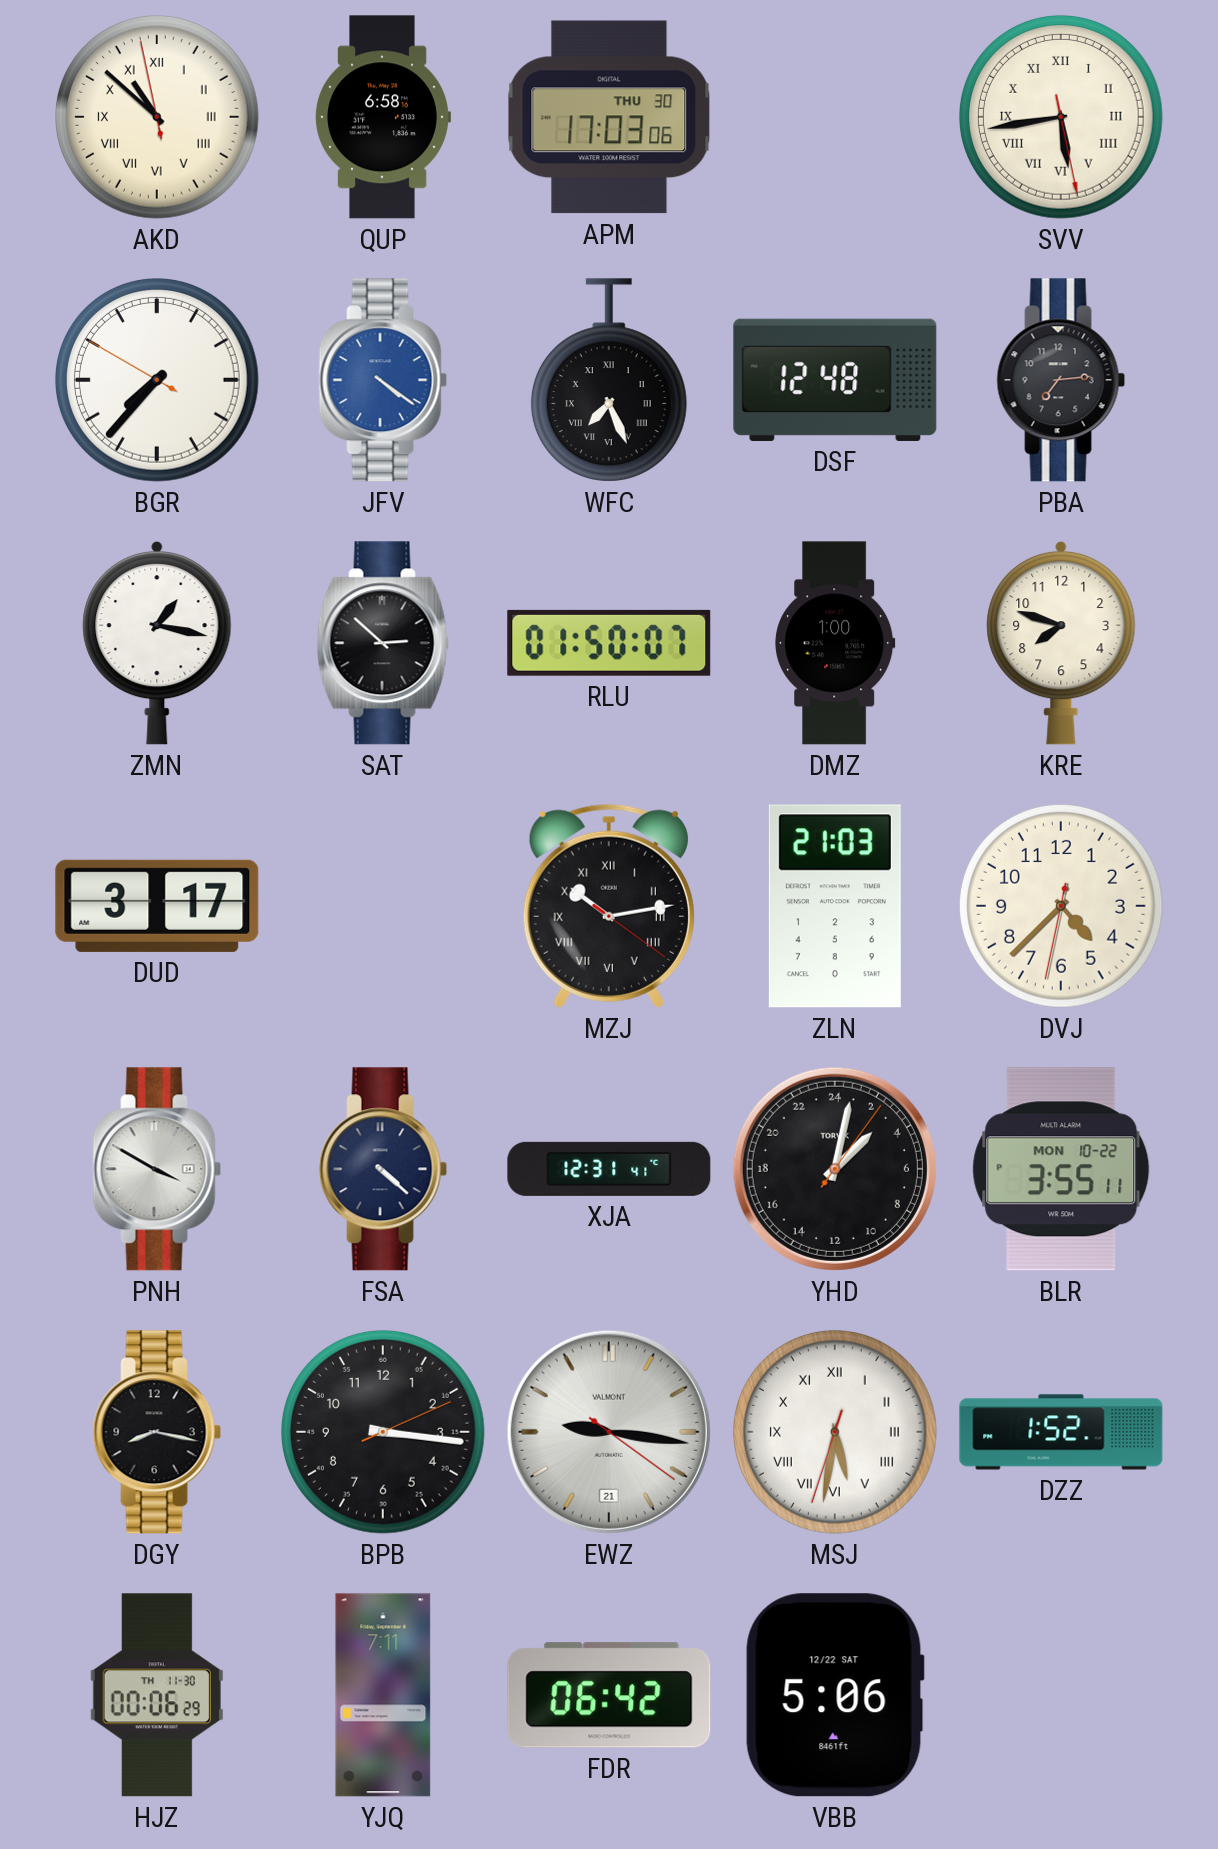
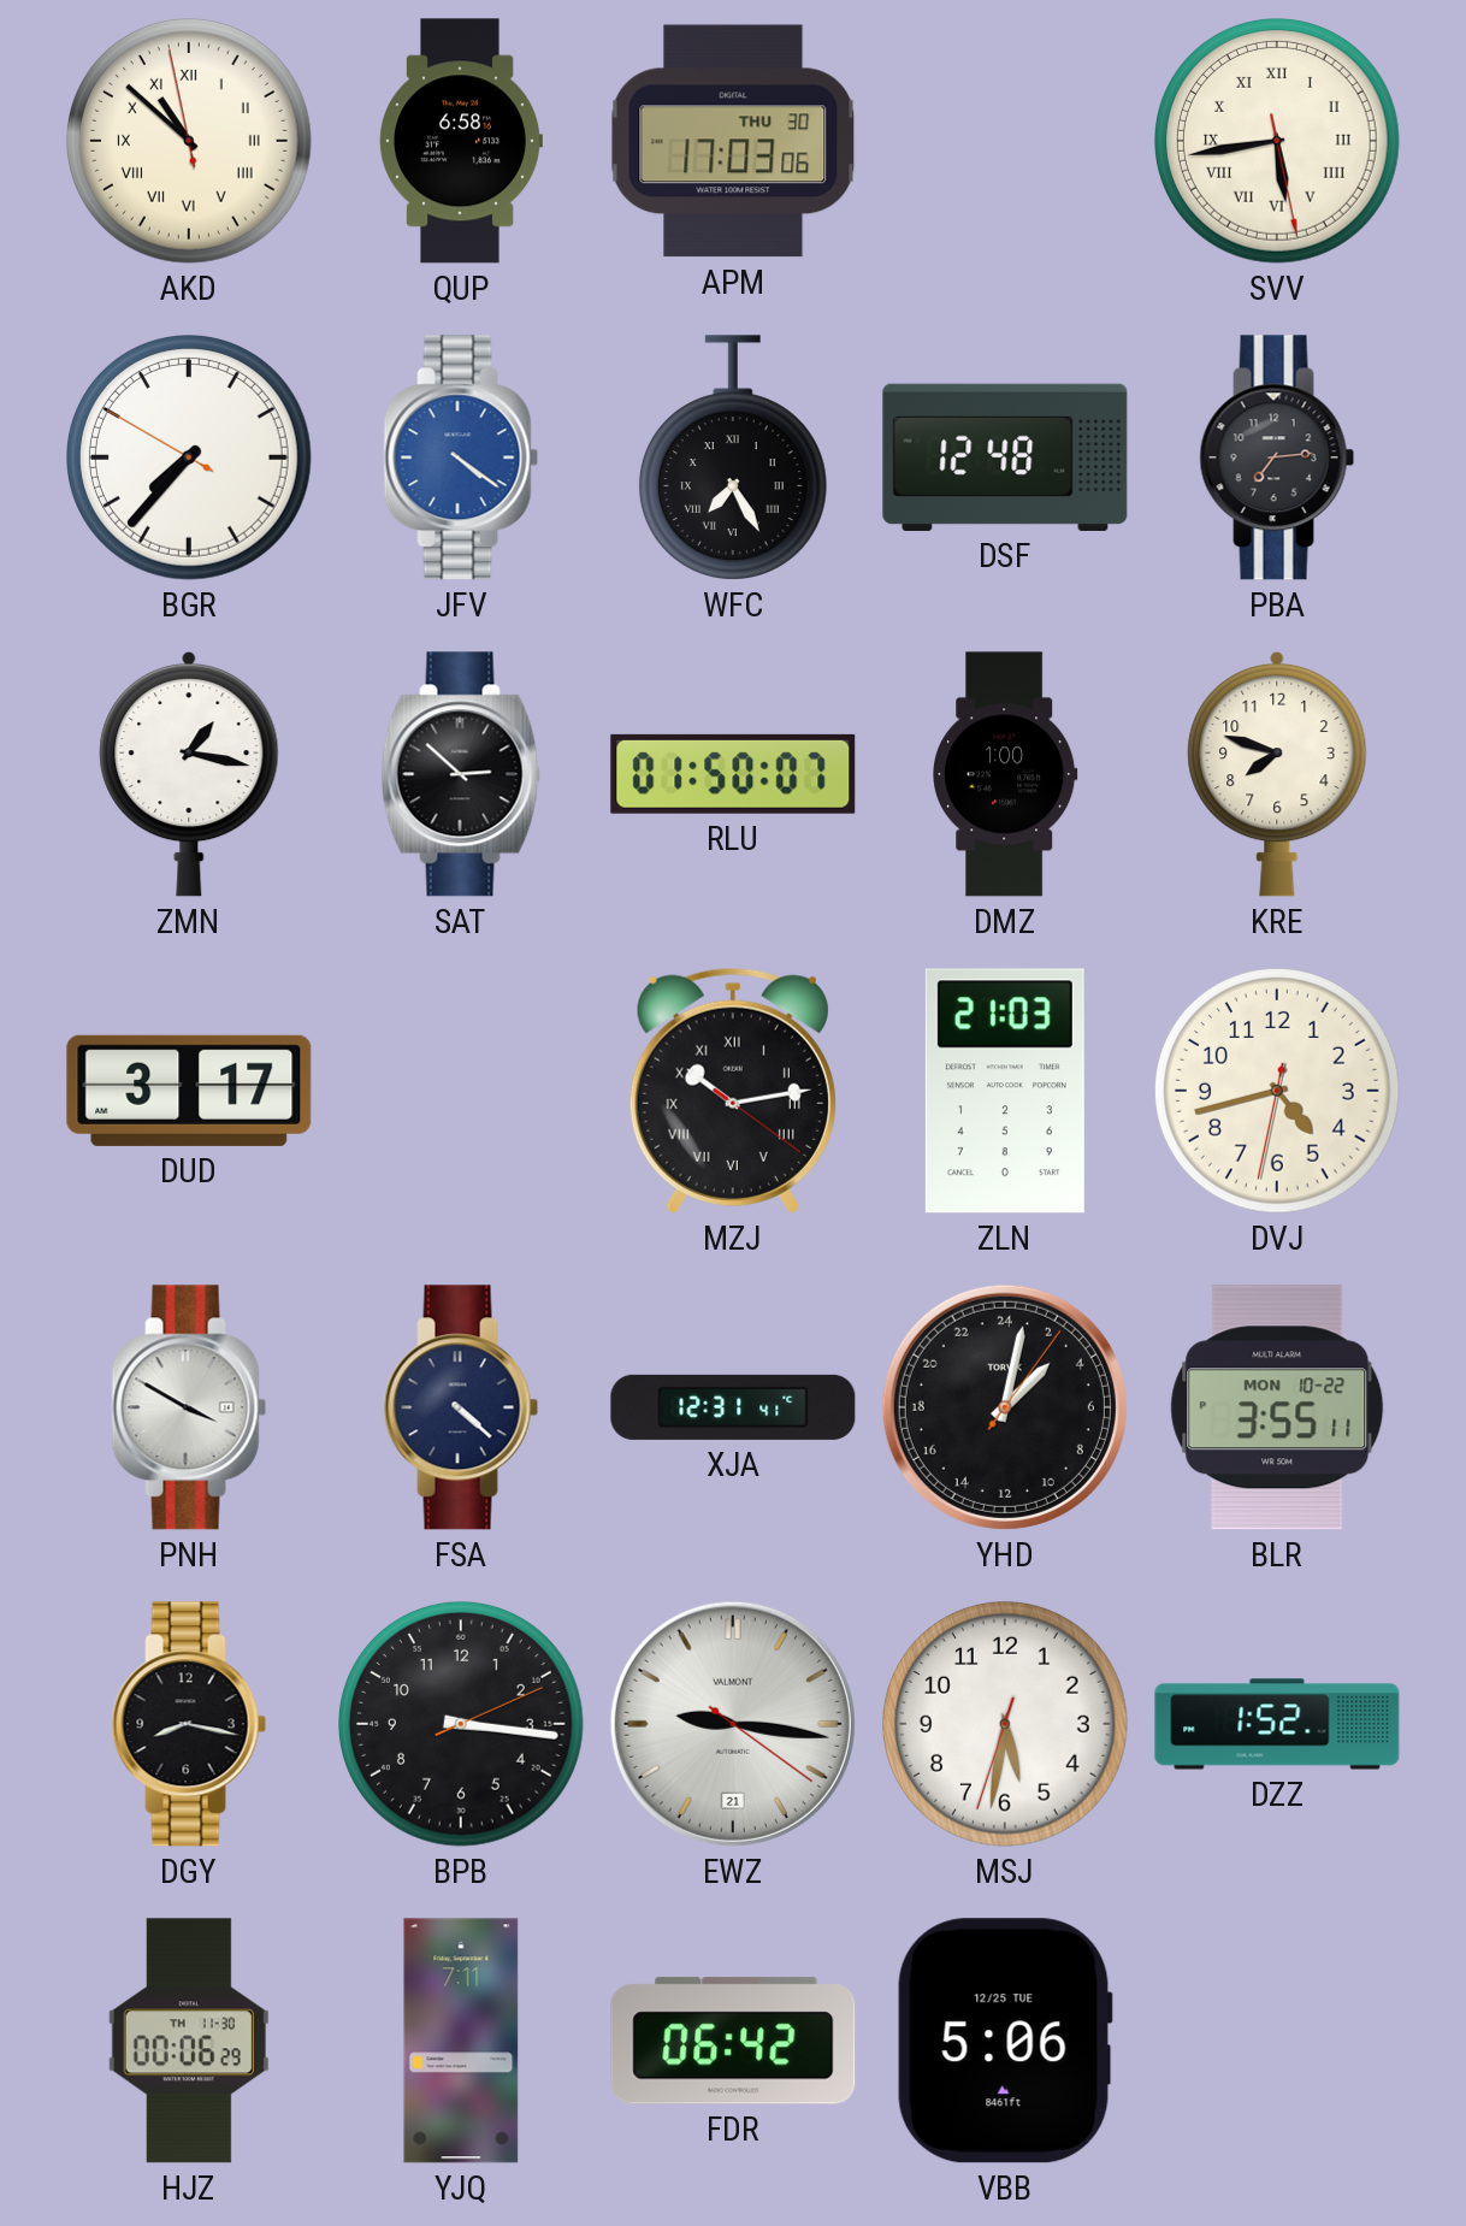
WFC: 7:26 -> 7:25 (733, 457)
DVJ: 4:37 -> 4:42 (1278, 1092)
MSJ numerals: Roman -> Arabic (1006, 1725)
VBB date: 12/22 SAT -> 12/25 TUE (1005, 2041)
